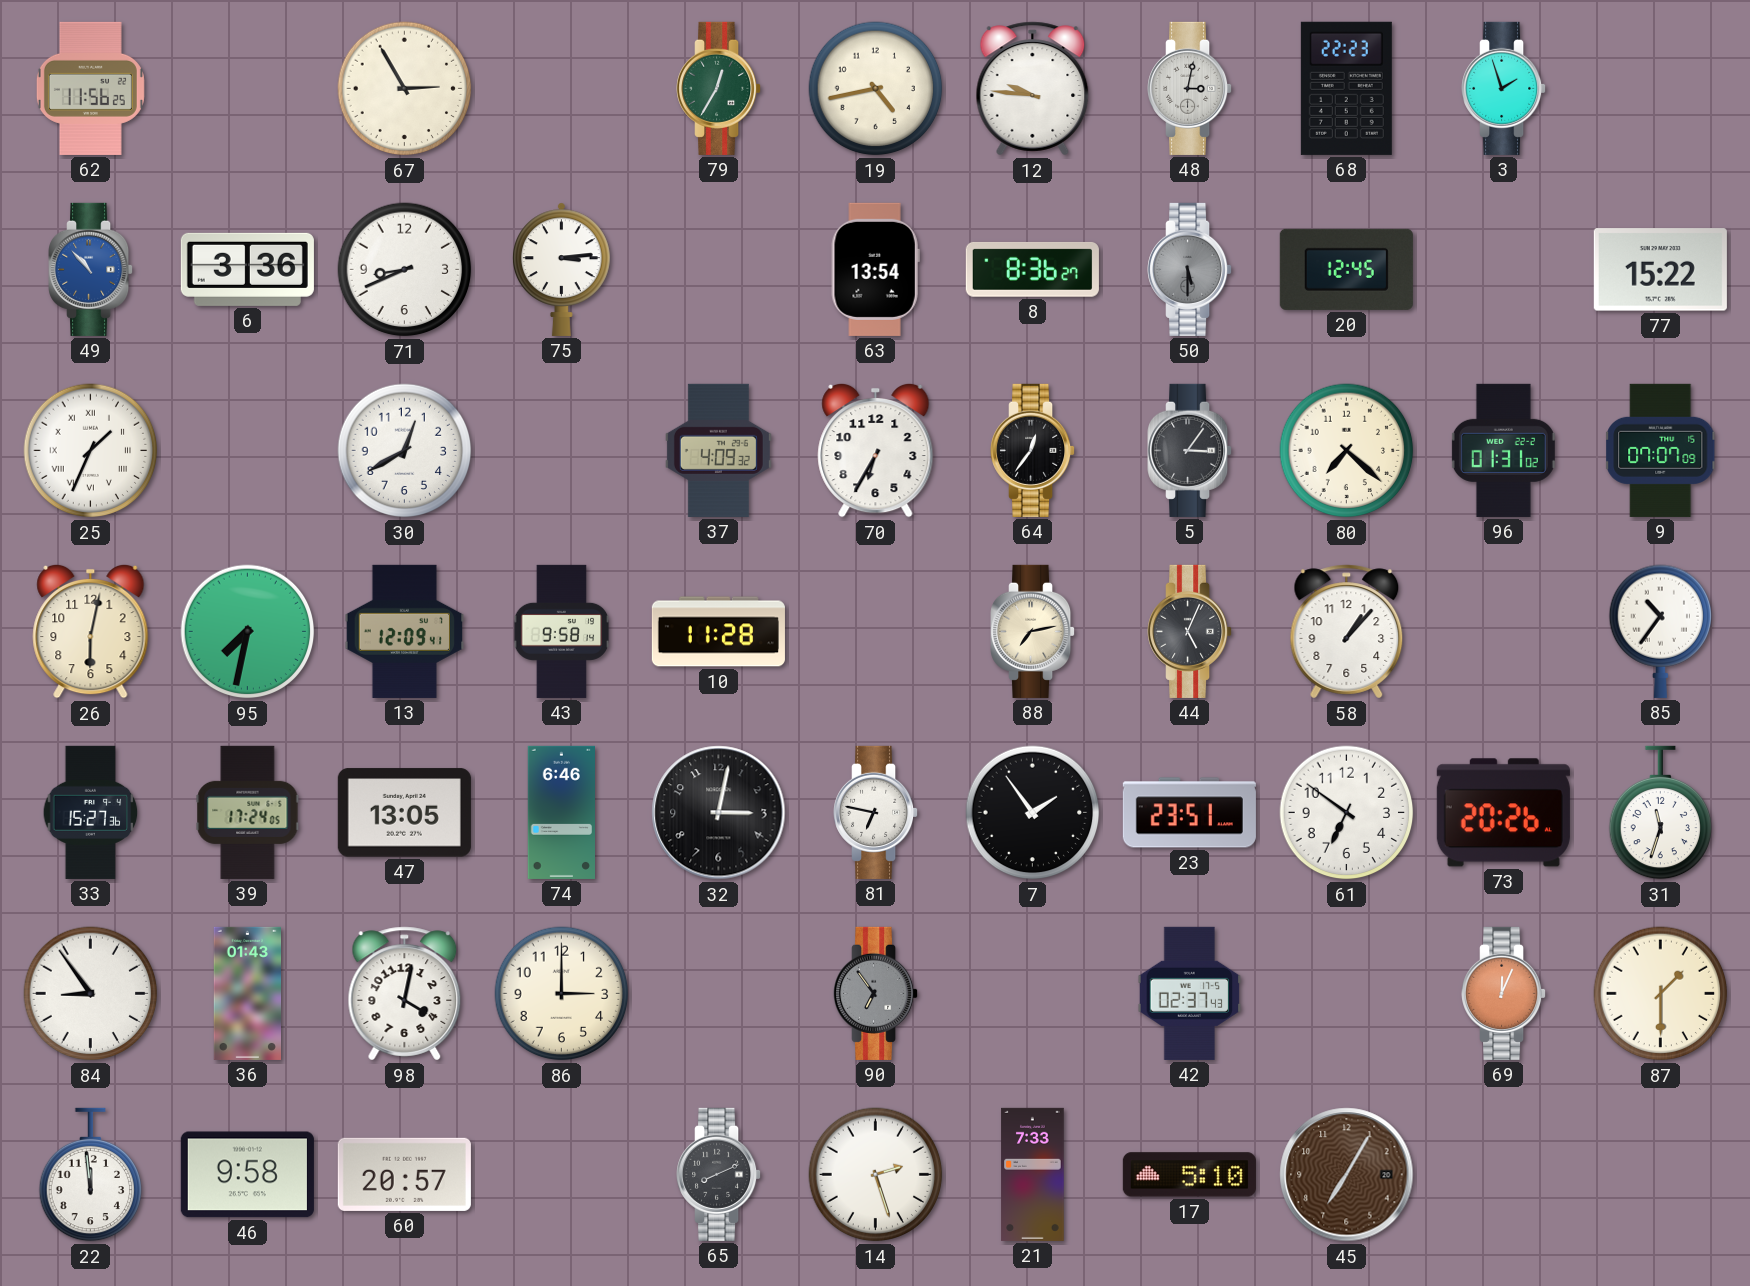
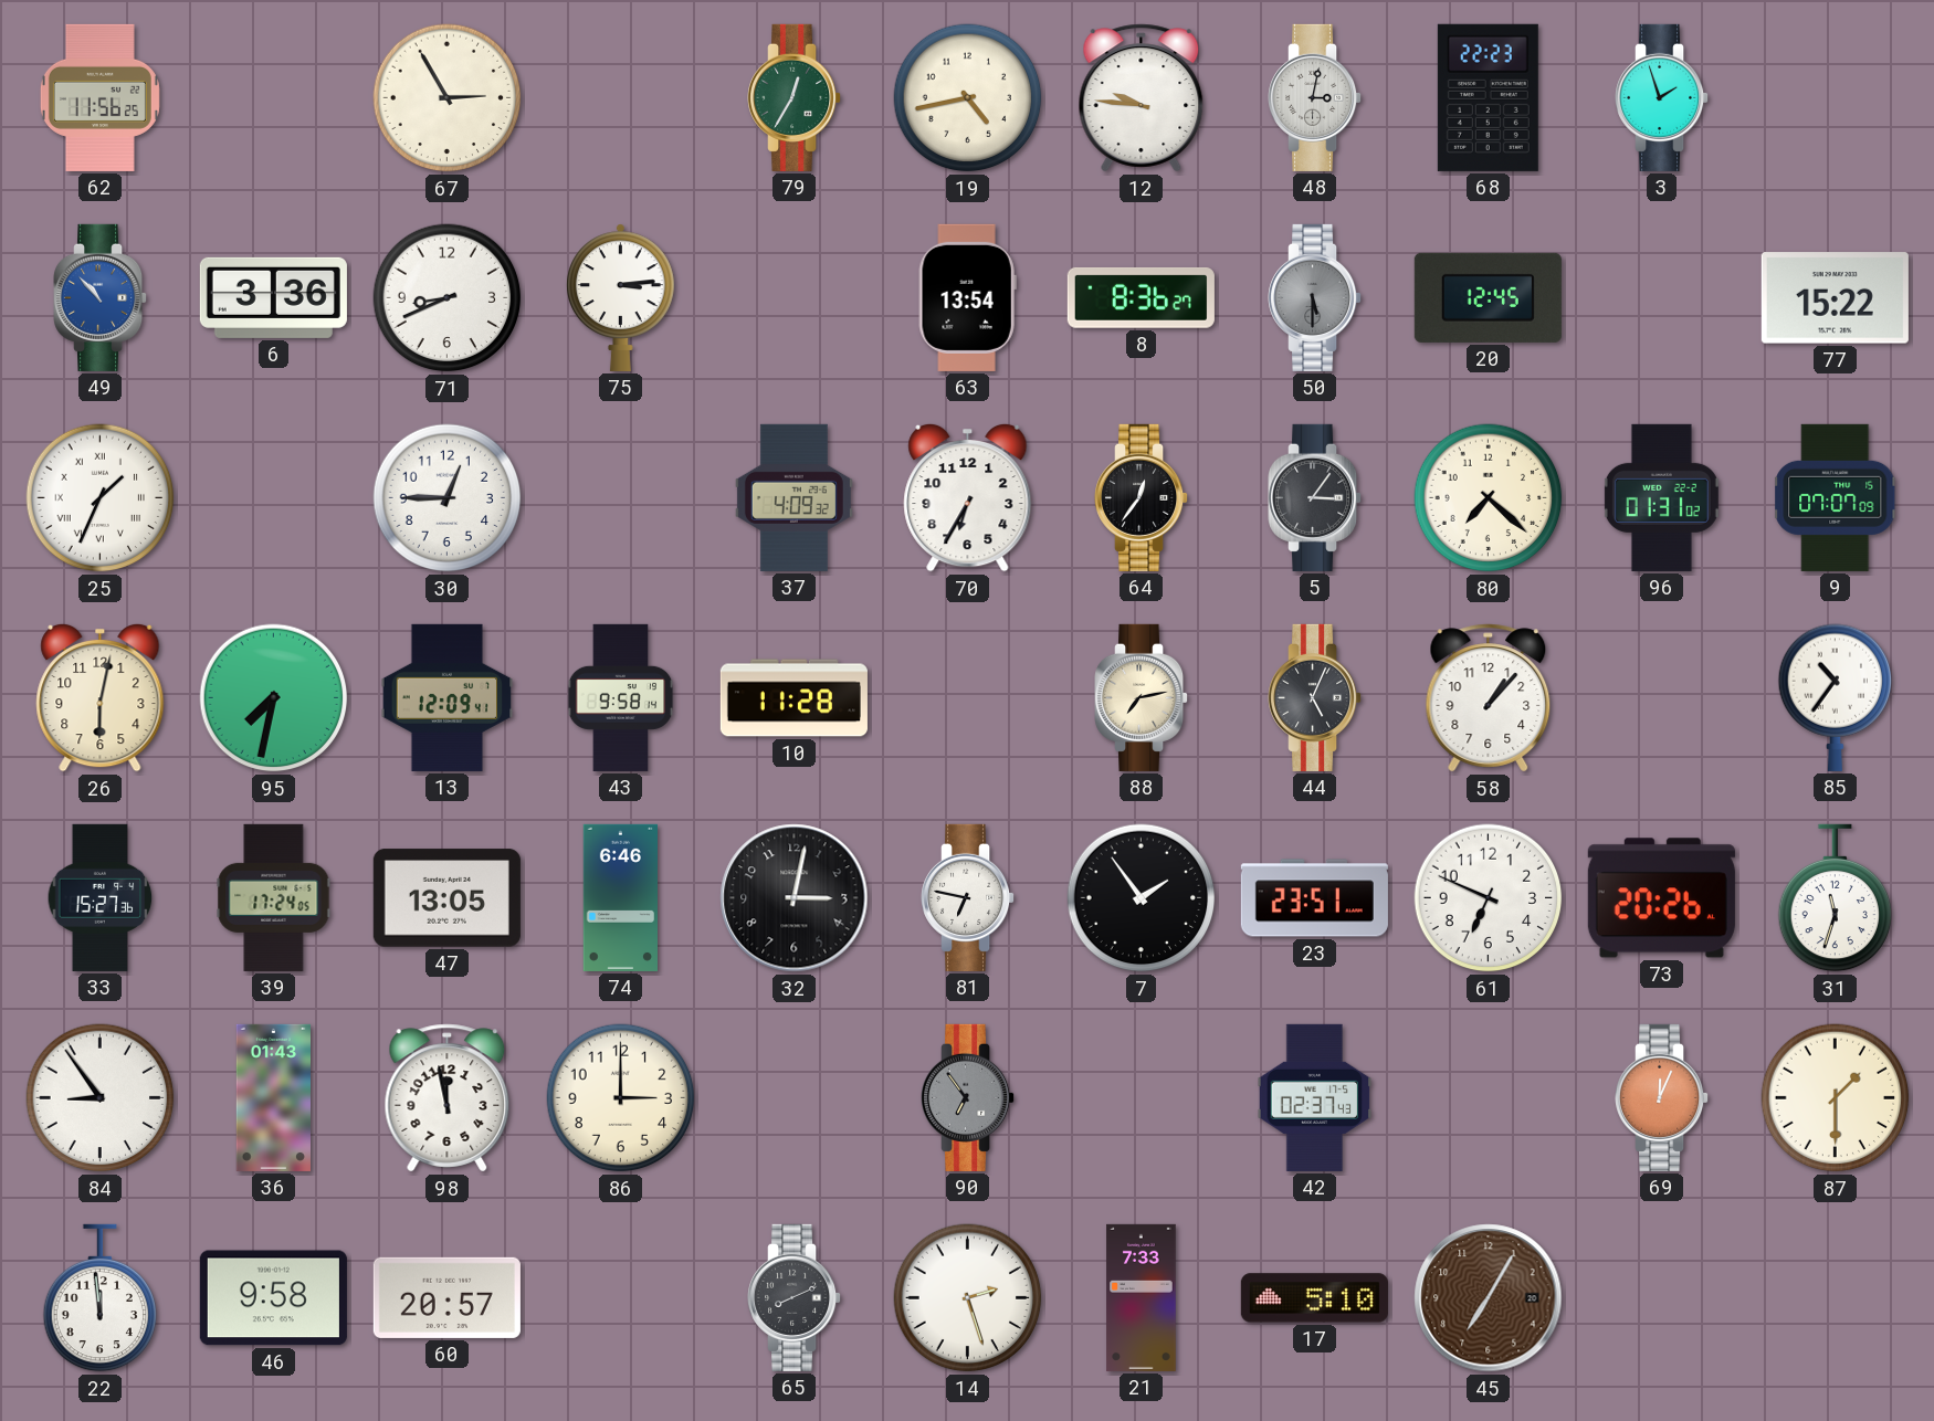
30: 12:40 -> 12:45 (448, 498)
61: 6:51 -> 6:49 (1489, 898)
98: 4:02 -> 11:58 (448, 1098)
